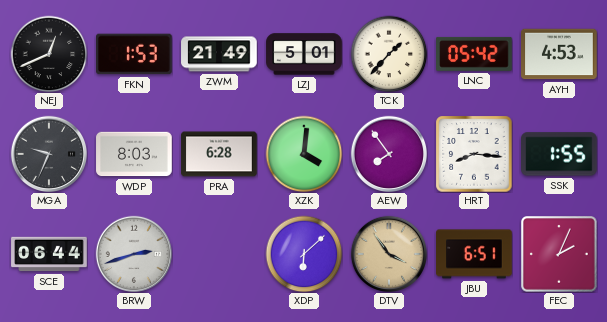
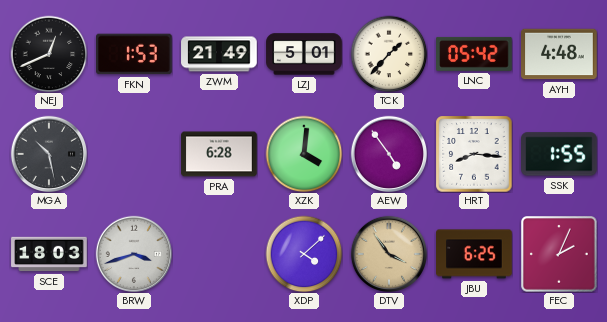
AYH: 4:53 -> 4:48 (559, 54)
MGA: 9:34 -> 10:28 (48, 153)
WDP: 8:03 -> none (134, 154)
AEW: 7:54 -> 4:54 (388, 153)
SCE: 06:44 -> 18:03 (49, 254)
BRW: 2:42 -> 3:42 (133, 253)
XDP: 6:08 -> 4:08 (304, 254)
JBU: 6:51 -> 6:25 (474, 254)
